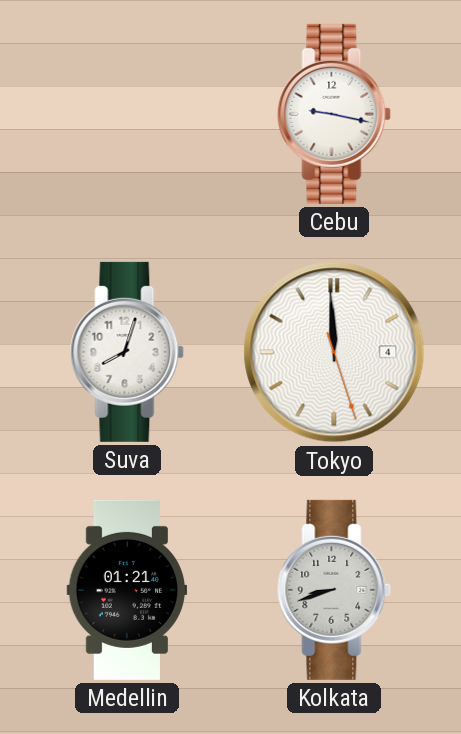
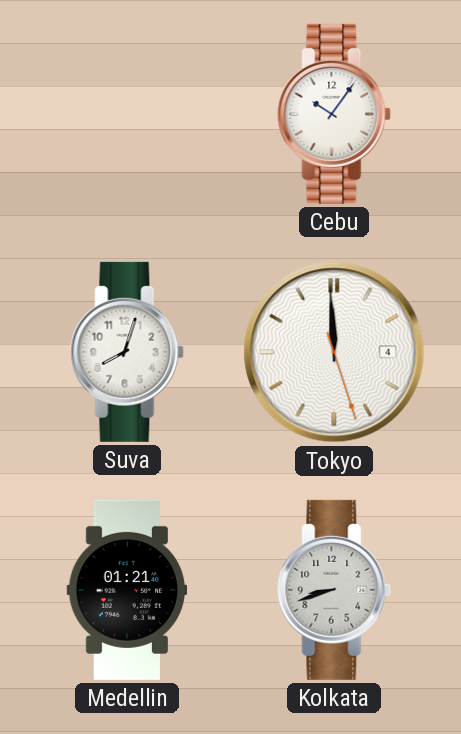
Cebu: 9:17 -> 10:06 (334, 114)
